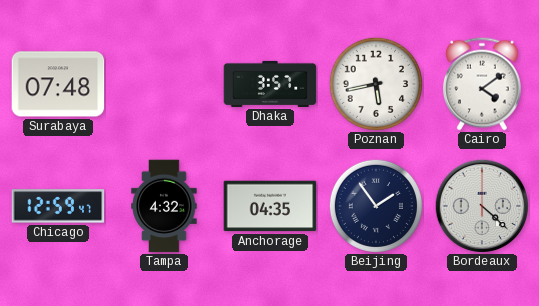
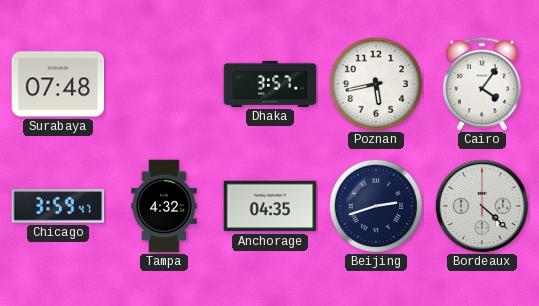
Cairo: 4:09 -> 4:06 (483, 84)
Chicago: 12:59 -> 3:59 (58, 206)
Beijing: 1:54 -> 2:42 (376, 206)
